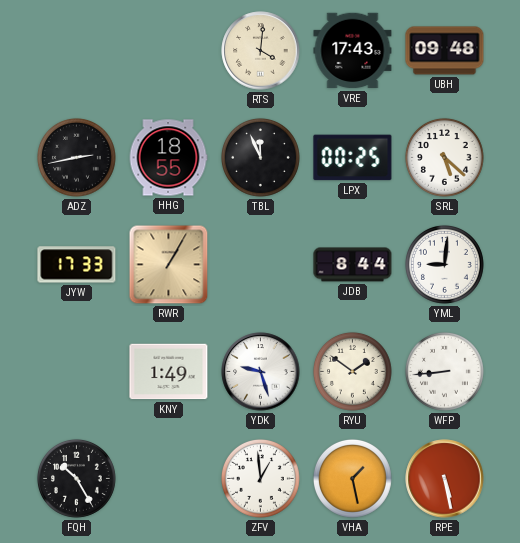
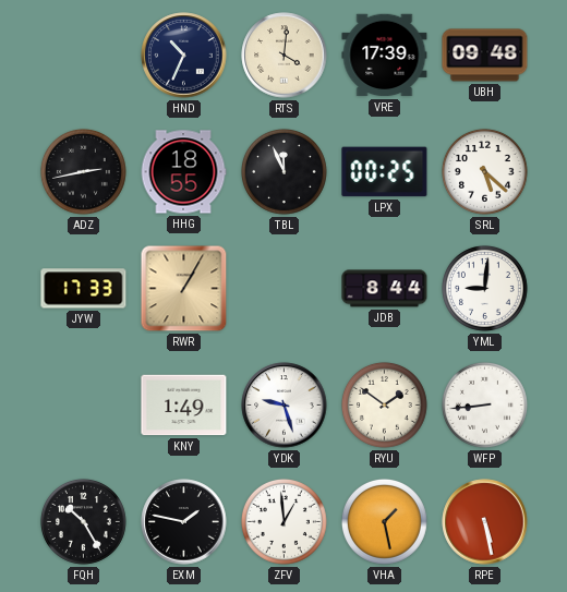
HND: none -> 10:34 (184, 56)
VRE: 17:43 -> 17:39 (385, 56)
EXM: none -> 1:47 (184, 522)
